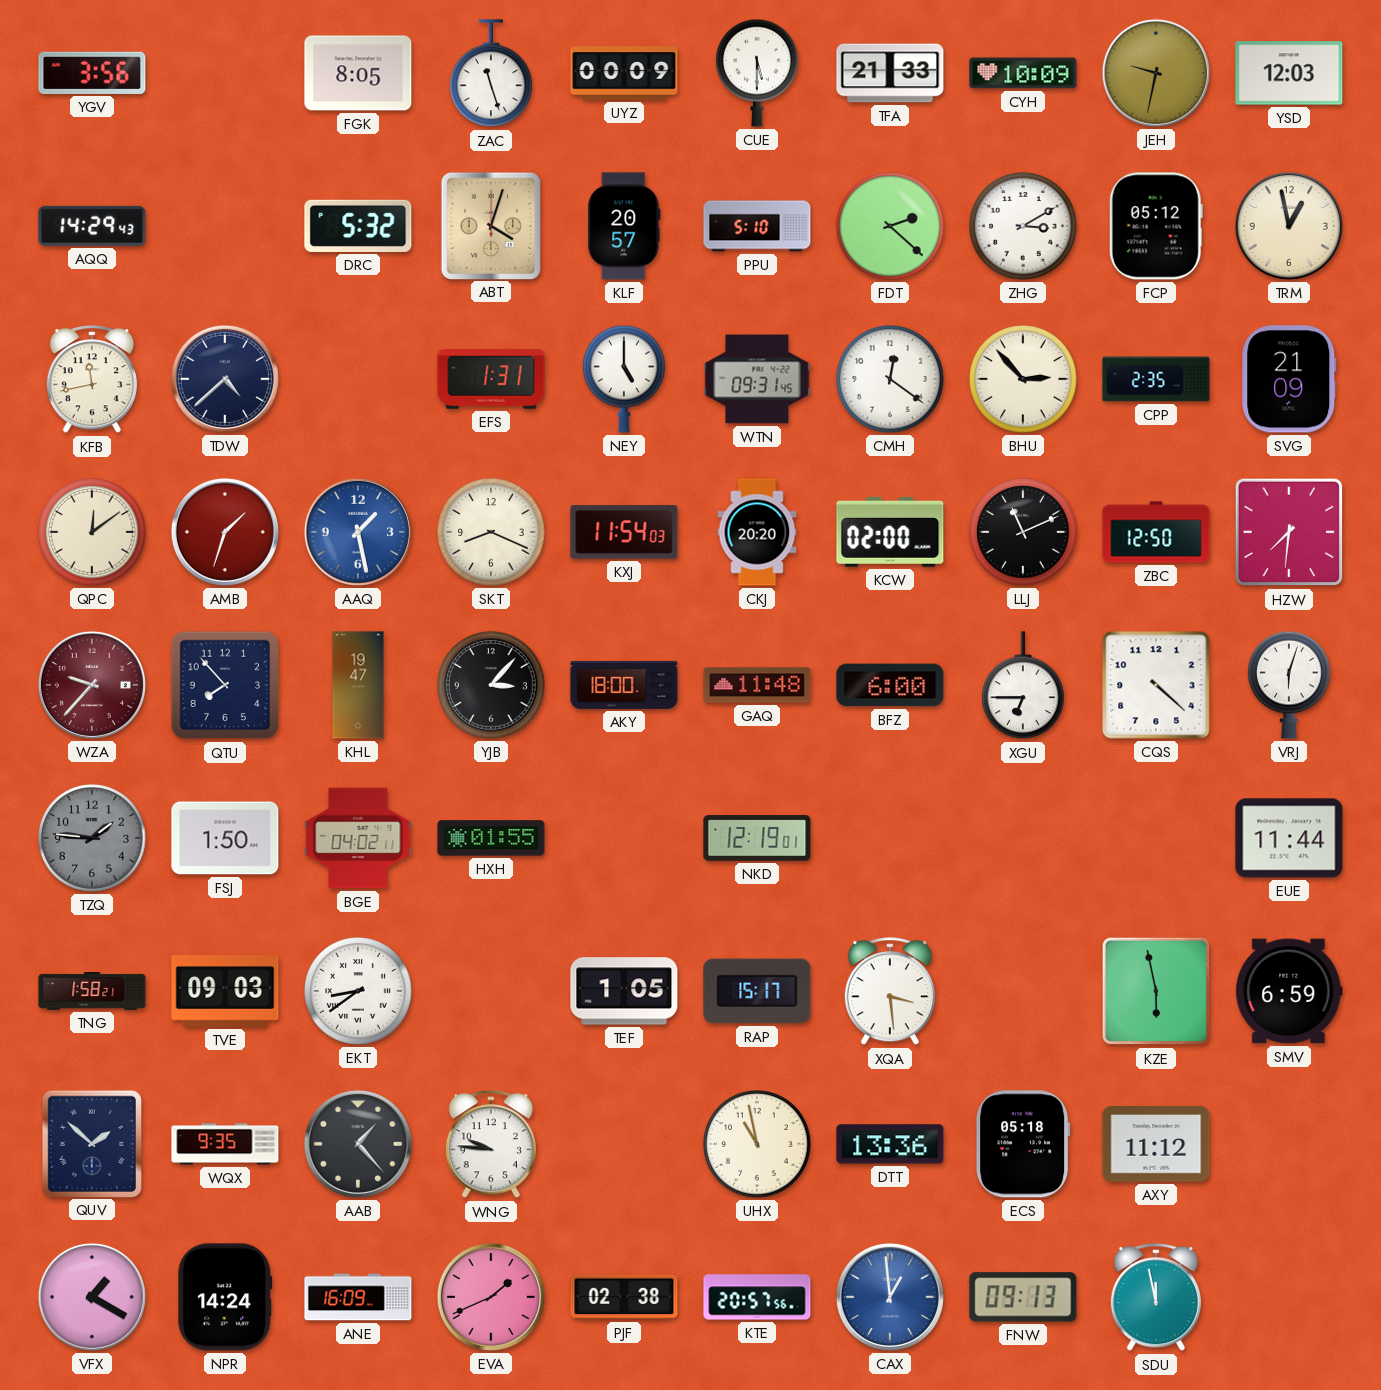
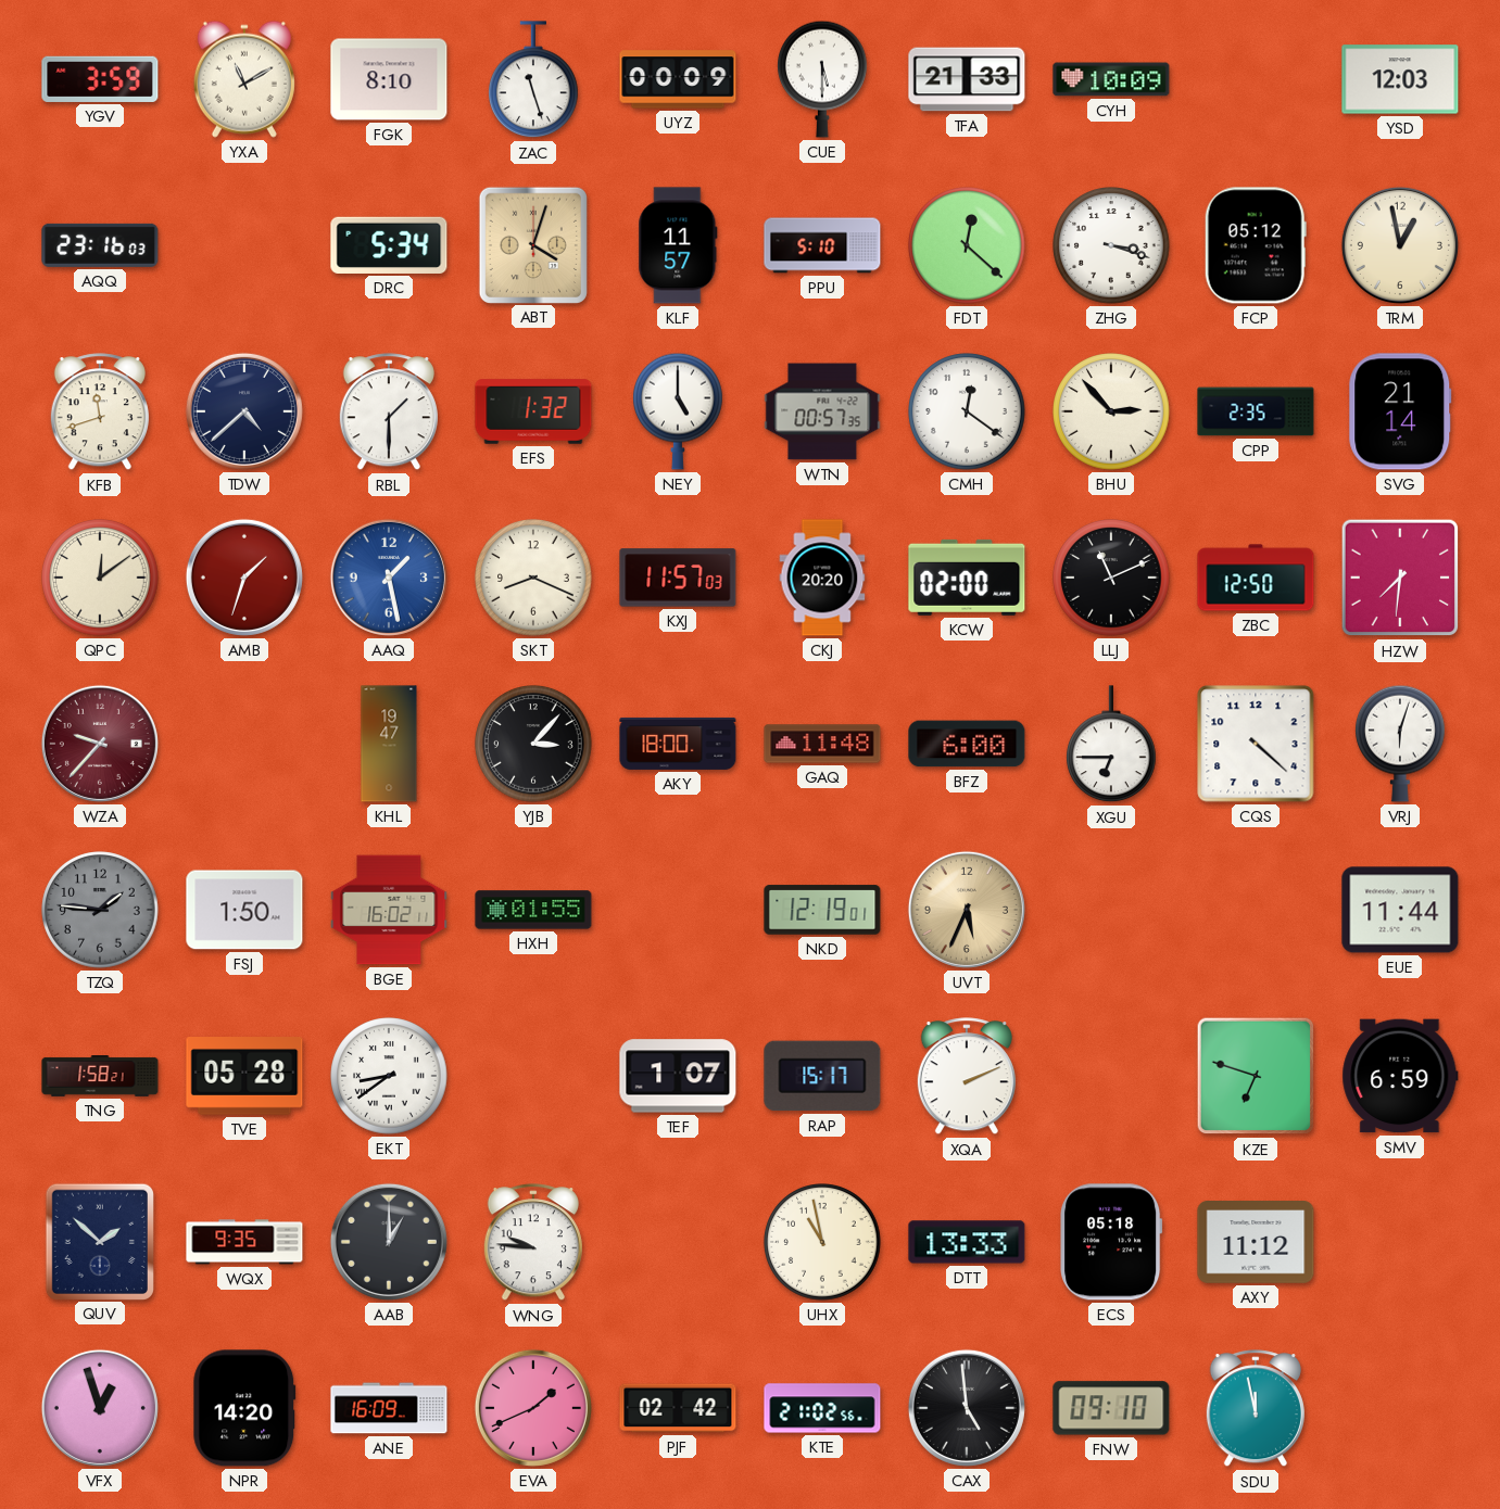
YGV: 3:56 -> 3:59 (100, 79)
YXA: none -> 11:10 (244, 79)
FGK: 8:05 -> 8:10 (389, 79)
JEH: 9:32 -> none (1156, 73)
AQQ: 14:29 -> 23:16 (100, 245)
DRC: 5:32 -> 5:34 (389, 245)
KLF: 20:57 -> 11:57 (678, 245)
FDT: 2:22 -> 12:22 (967, 245)
ZHG: 3:10 -> 3:18 (1111, 245)
KFB: 11:43 -> 11:42 (100, 413)
RBL: none -> 1:30 (389, 413)
EFS: 1:31 -> 1:32 (533, 411)
WTN: 09:31 -> 00:57 (822, 411)
SVG: 21:09 -> 21:14 (1400, 411)
KXJ: 11:54 -> 11:57 (678, 578)
QTU: 7:53 -> none (225, 685)
BGE: 04:02 -> 16:02 (389, 910)
UVT: none -> 5:34 (967, 910)
TVE: 09:03 -> 05:28 (244, 1077)
TEF: 1:05 -> 1:07 (678, 1076)
XQA: 3:29 -> 2:11 (967, 1077)
KZE: 5:58 -> 6:48 (1256, 1076)
AAB: 1:23 -> 1:00 (389, 1242)
DTT: 13:36 -> 13:33 (967, 1242)
VFX: 1:20 -> 12:57 (100, 1408)
NPR: 14:24 -> 14:20 (244, 1408)
PJF: 02:38 -> 02:42 (678, 1408)
KTE: 20:57 -> 21:02 (822, 1408)
CAX: 12:59 -> 4:59 (967, 1408)
CAX dial: blue -> black (967, 1408)
FNW: 09:13 -> 09:10 (1111, 1408)
